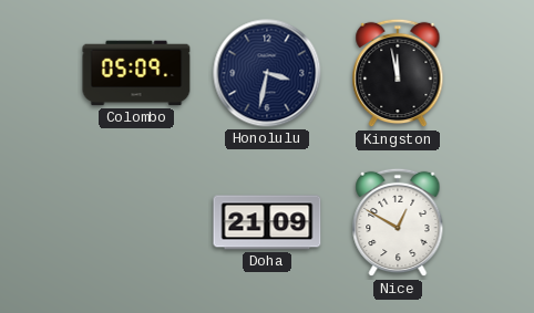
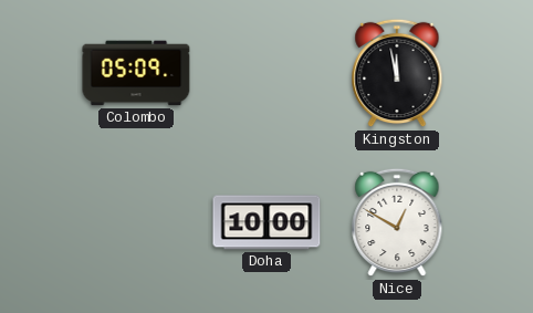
Honolulu: 3:32 -> none (267, 73)
Doha: 21:09 -> 10:00 (266, 222)
